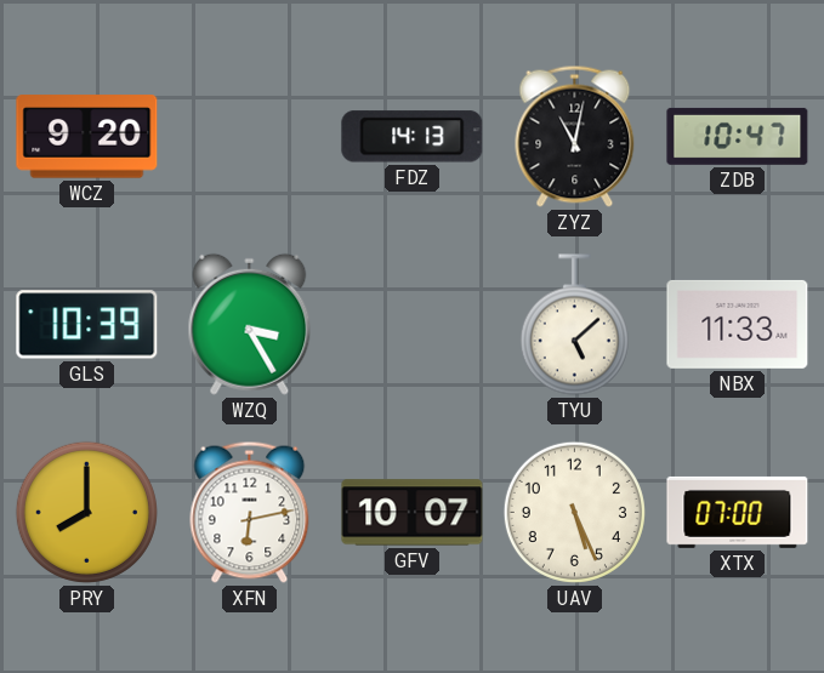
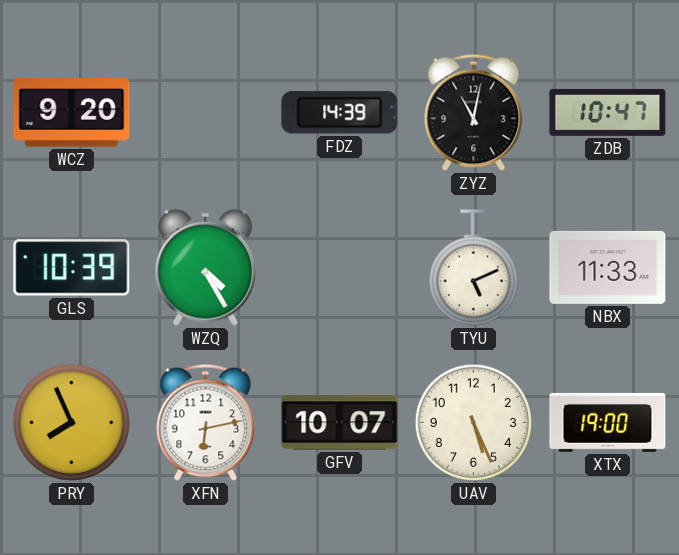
FDZ: 14:13 -> 14:39 (340, 113)
WZQ: 3:25 -> 4:25 (206, 267)
TYU: 5:08 -> 5:11 (473, 268)
PRY: 8:00 -> 7:56 (71, 422)
XTX: 07:00 -> 19:00 (608, 422)
